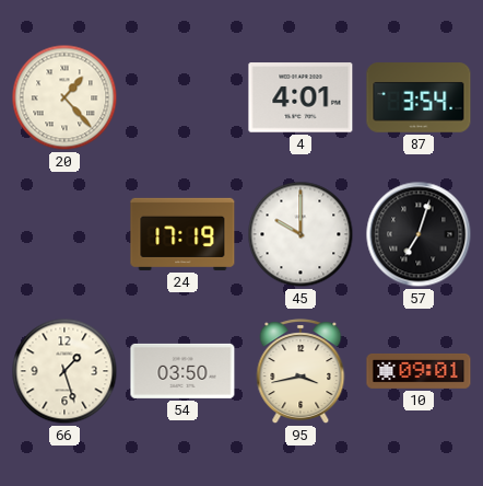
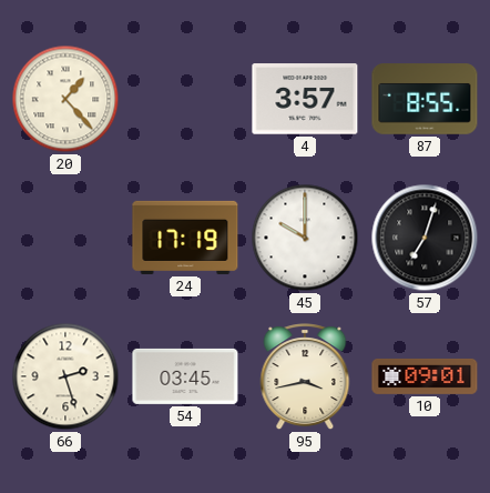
4: 4:01 -> 3:57 (305, 99)
87: 3:54 -> 8:55 (425, 99)
66: 1:27 -> 2:27 (65, 376)
54: 03:50 -> 03:45 (185, 376)
